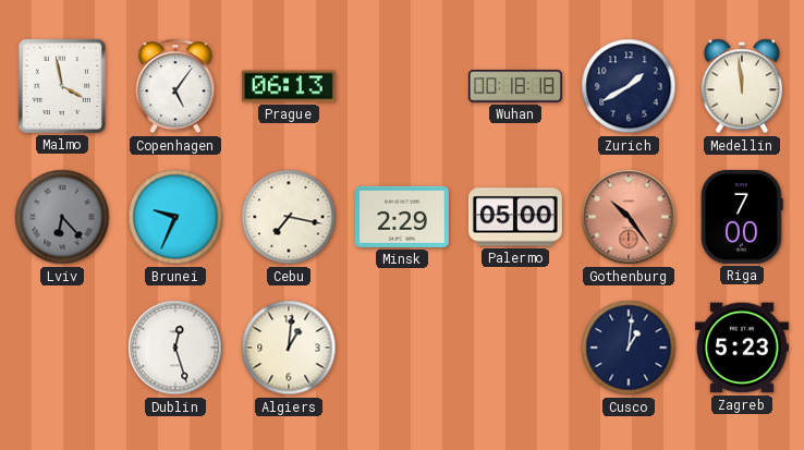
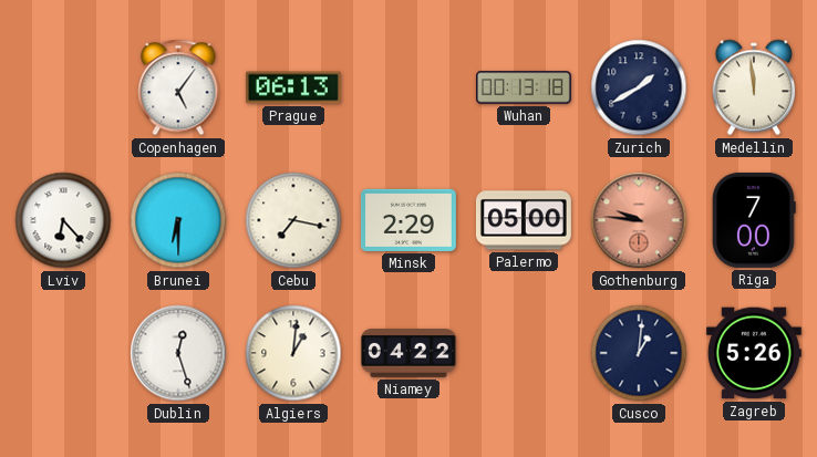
Malmo: 3:58 -> none (62, 86)
Wuhan: 00:18 -> 00:13 (525, 87)
Lviv dial: grey -> white (63, 220)
Brunei: 9:34 -> 6:30 (178, 220)
Gothenburg: 10:24 -> 9:46 (639, 220)
Niamey: none -> 04:22 (408, 354)
Zagreb: 5:23 -> 5:26 (754, 353)
